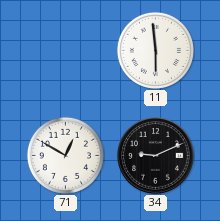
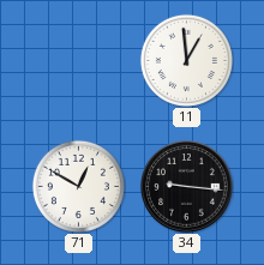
11: 5:59 -> 12:59 (186, 60)
34: 9:11 -> 9:16 (187, 187)
